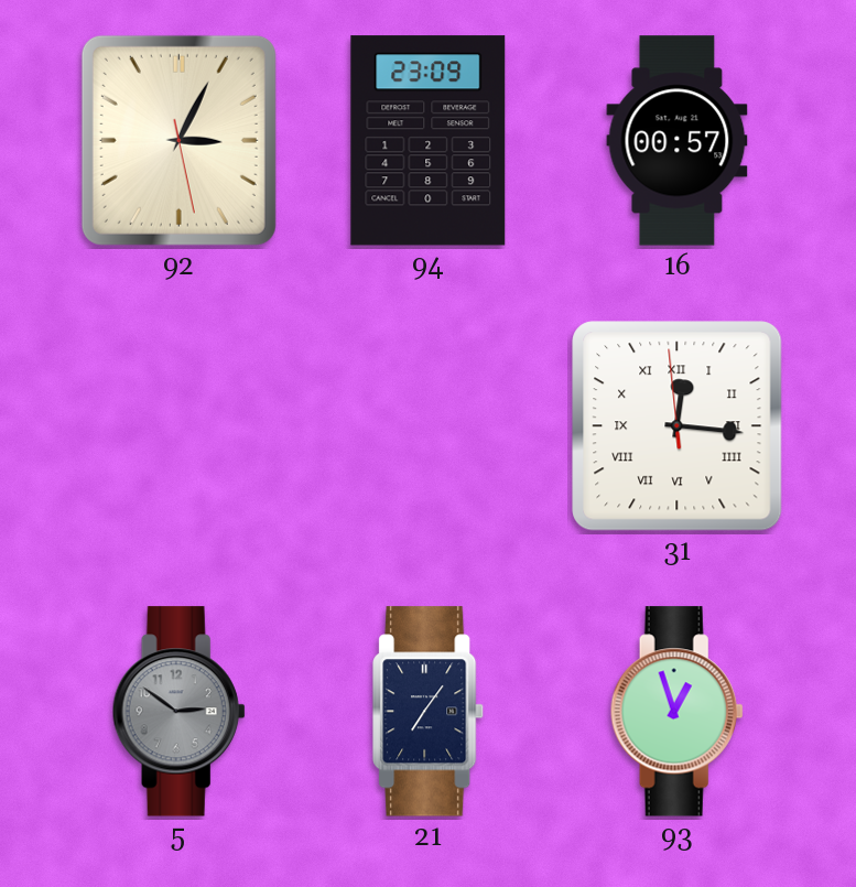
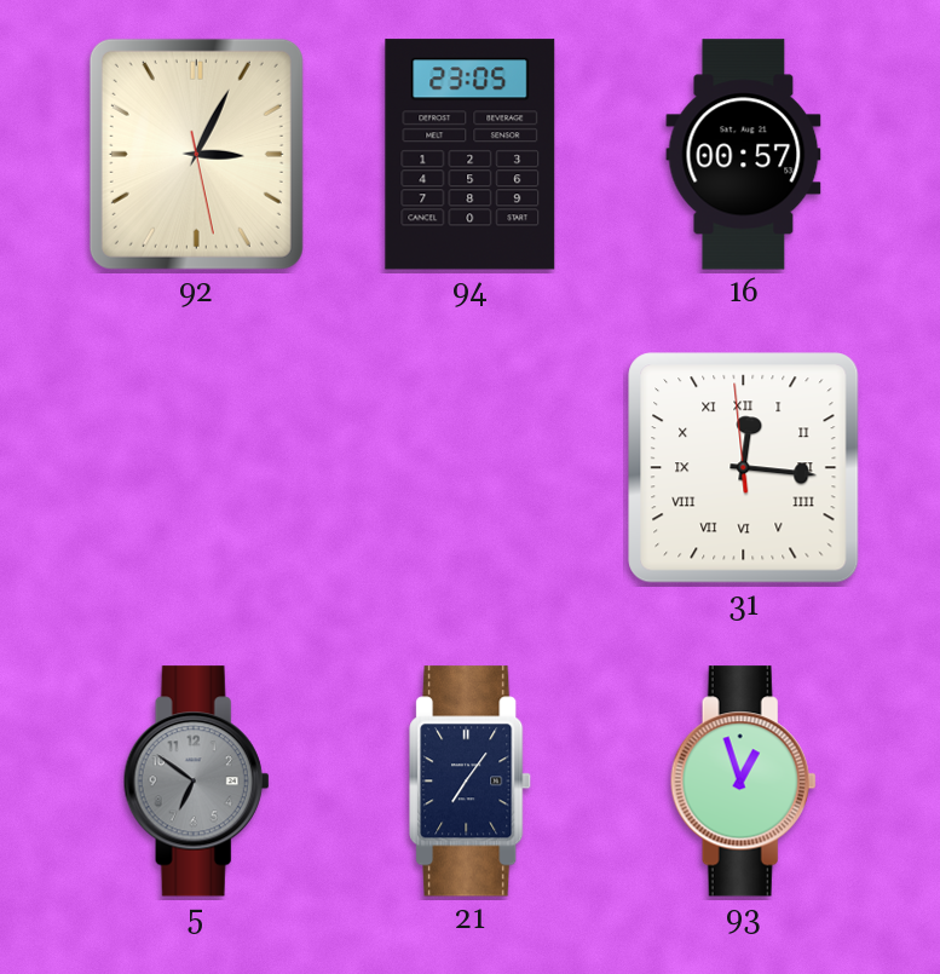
94: 23:09 -> 23:05 (471, 155)
5: 2:51 -> 6:51 (196, 782)
